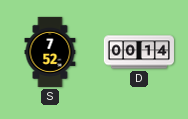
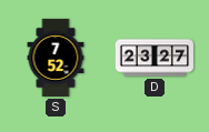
D: 00:14 -> 23:27 (155, 58)
